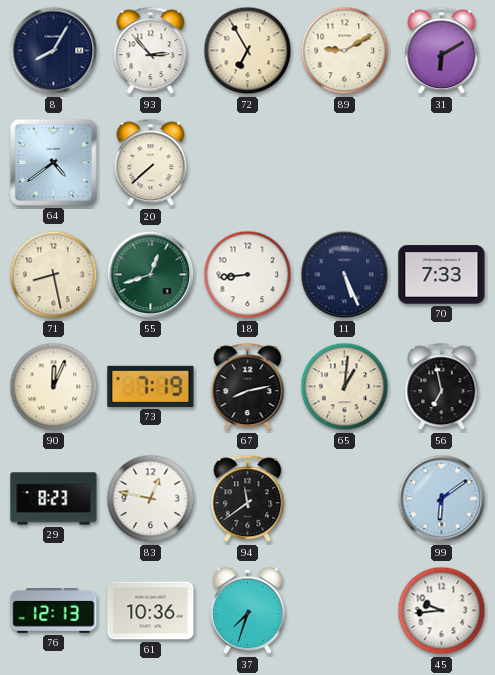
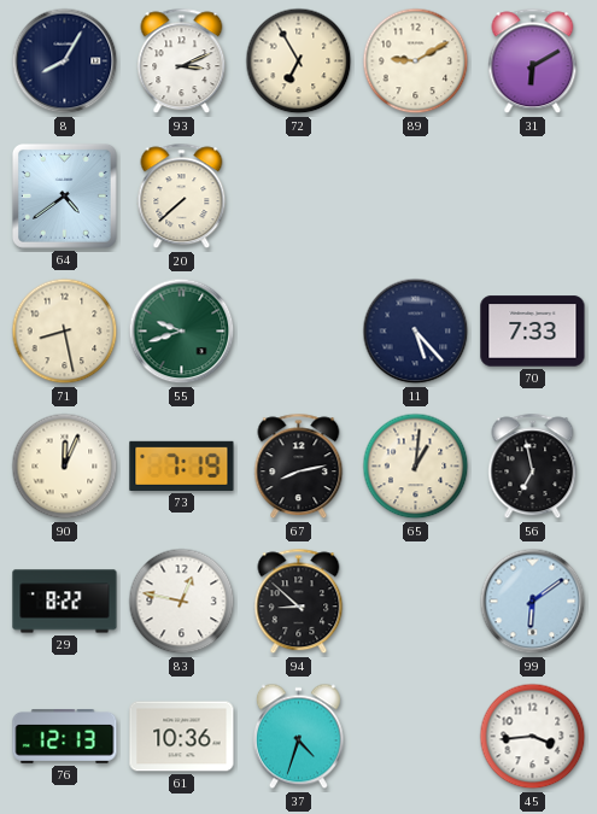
93: 2:53 -> 3:11 (182, 62)
55: 12:42 -> 9:42 (182, 332)
18: 8:44 -> none (248, 275)
11: 5:26 -> 5:23 (416, 332)
29: 8:23 -> 8:22 (65, 602)
94: 11:39 -> 8:52 (299, 602)
37: 7:33 -> 4:33 (298, 737)
45: 9:44 -> 3:44 (533, 737)
